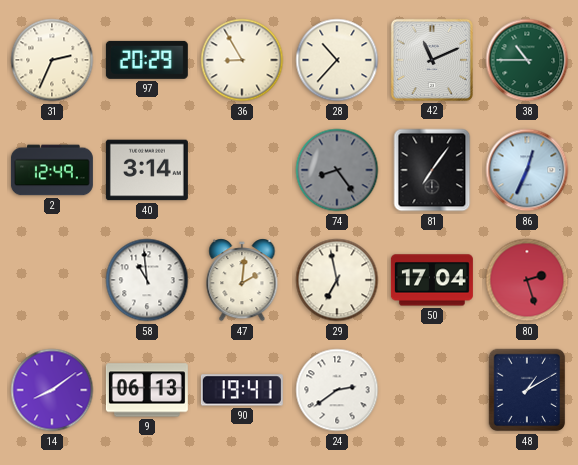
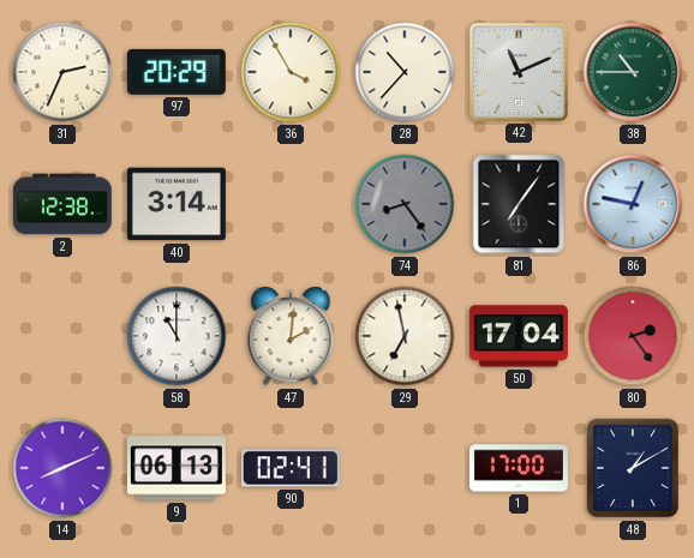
36: 8:55 -> 3:55 (291, 72)
2: 12:49 -> 12:38 (62, 204)
86: 12:34 -> 12:47 (633, 204)
58: 10:59 -> 11:00 (177, 336)
80: 2:27 -> 2:24 (633, 336)
14: 8:09 -> 8:11 (62, 468)
90: 19:41 -> 02:41 (291, 468)
24: 2:39 -> none (337, 390)
1: none -> 17:00 (519, 468)
